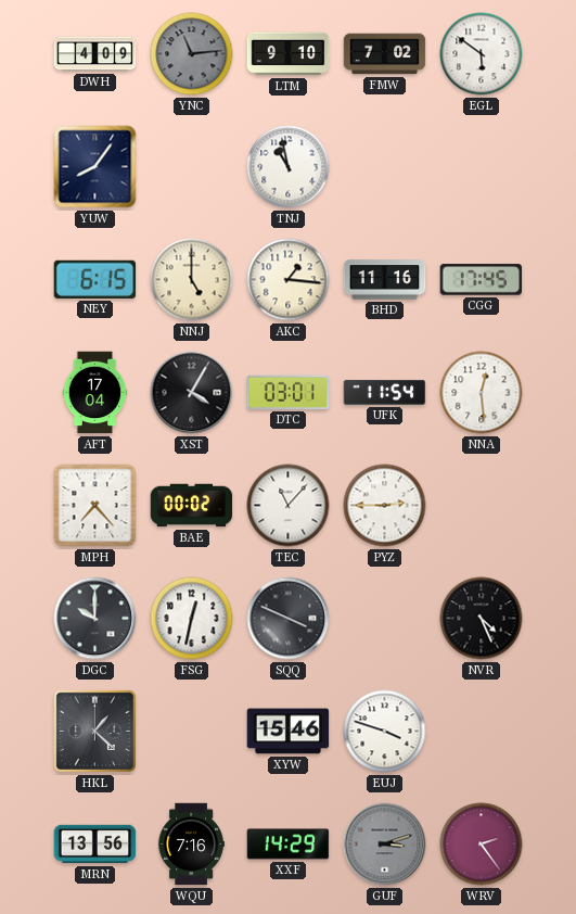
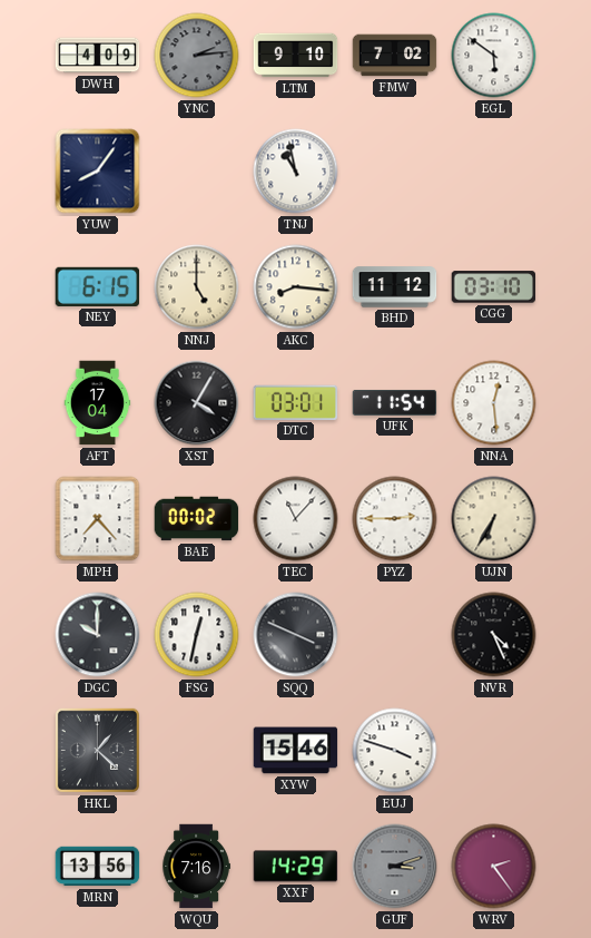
YNC: 11:14 -> 2:14 (197, 56)
AKC: 1:16 -> 8:16 (296, 287)
BHD: 11:16 -> 11:12 (395, 287)
CGG: 17:45 -> 03:10 (494, 287)
UJN: none -> 6:35 (494, 519)
